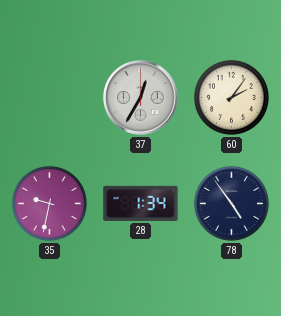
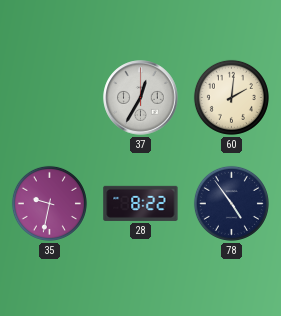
60: 2:06 -> 2:01 (231, 97)
28: 1:34 -> 8:22 (141, 203)
